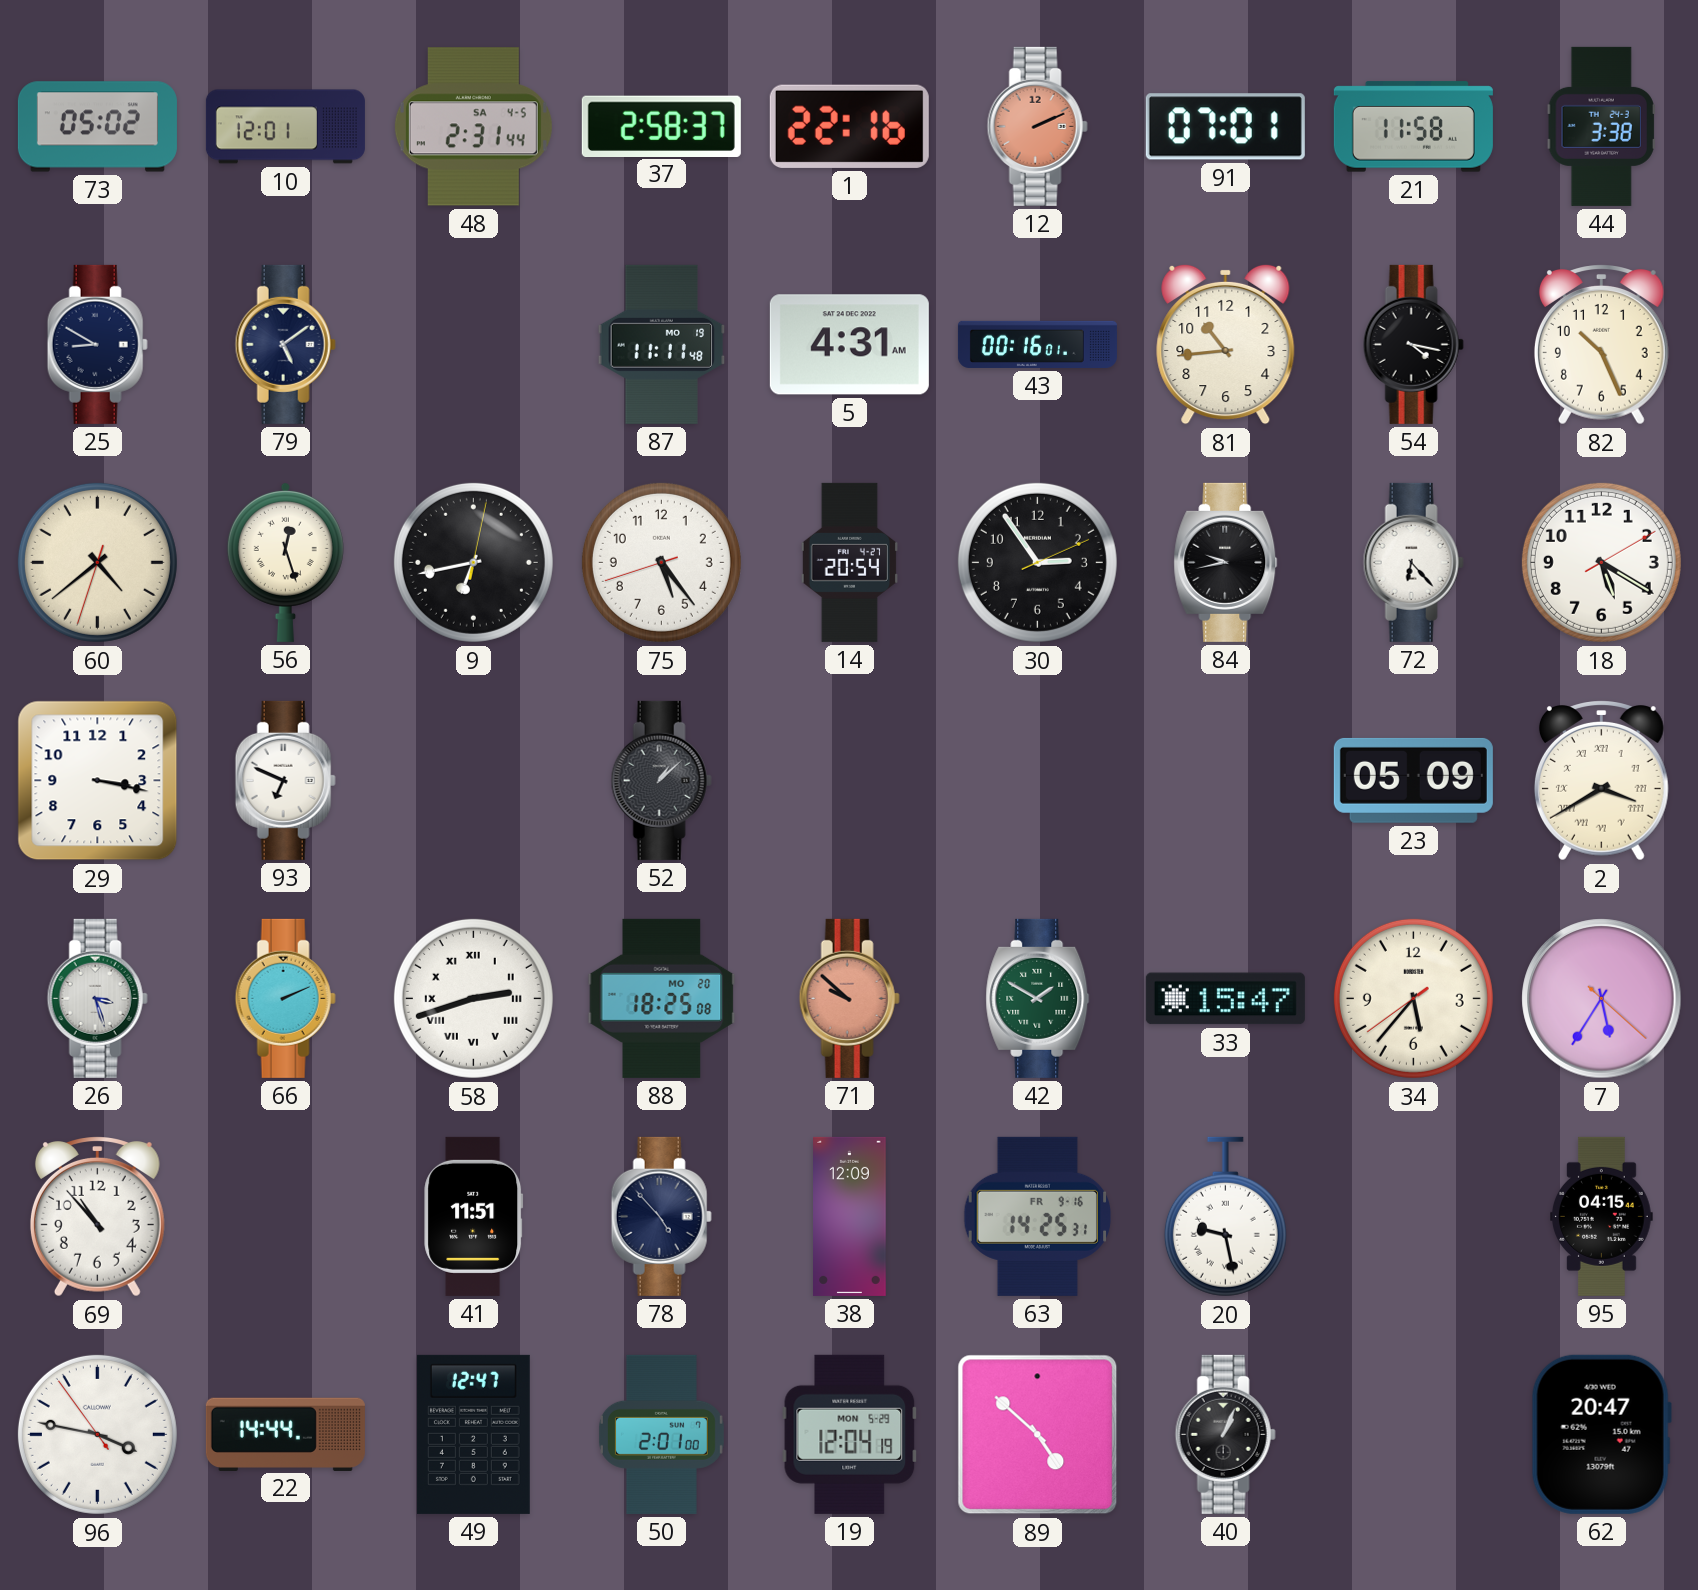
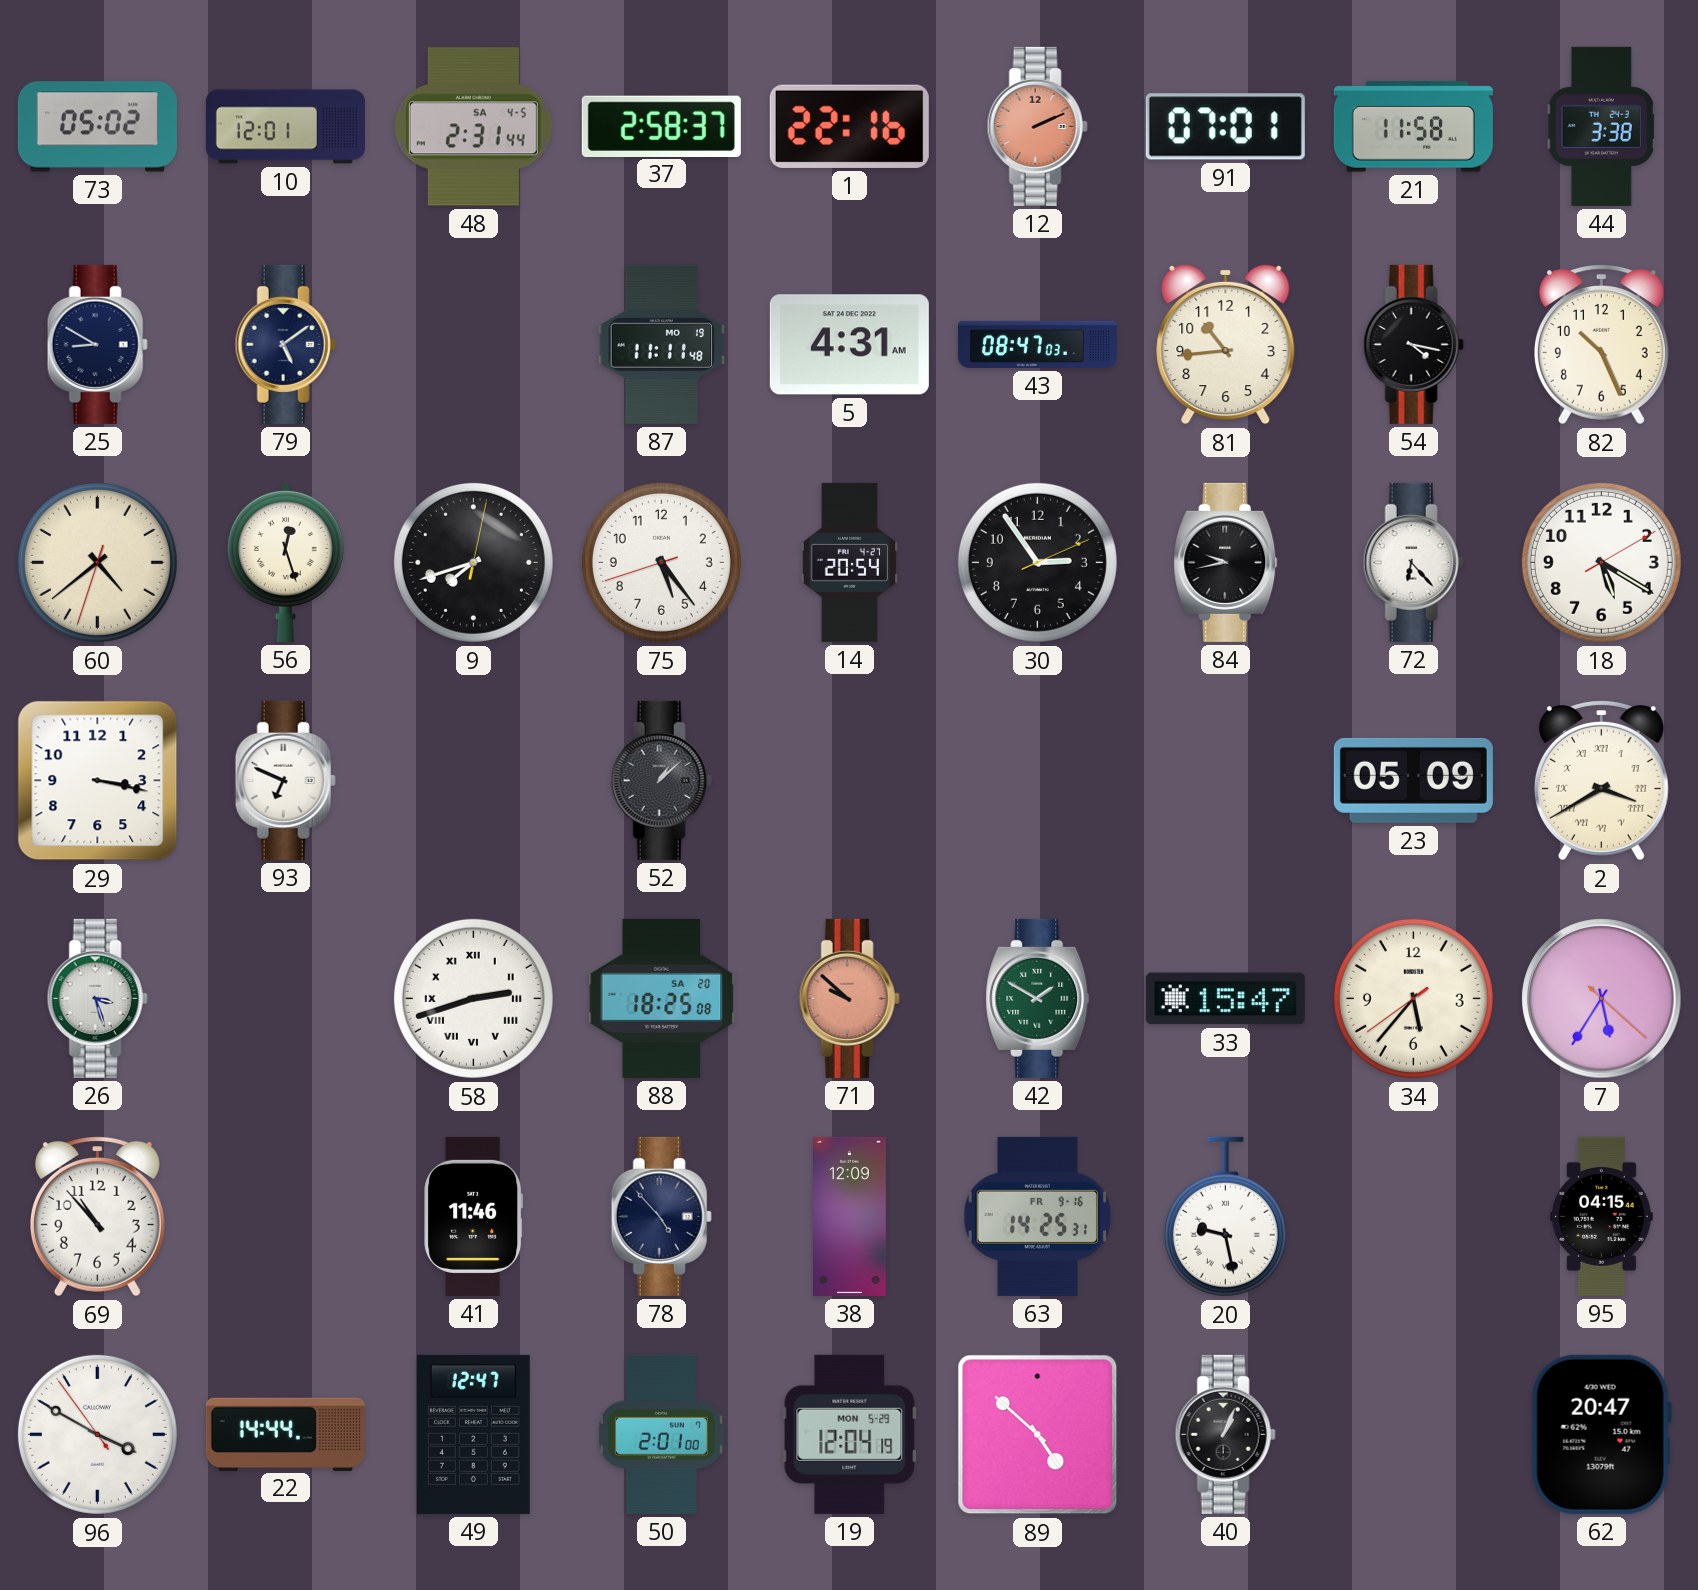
43: 00:16 -> 08:47 (1037, 344)
9: 6:43 -> 7:42 (473, 562)
66: 2:11 -> none (285, 998)
88 date: MO 20 -> SA 20 (662, 998)
41: 11:51 -> 11:46 (474, 1216)
96: 3:46 -> 3:49 (97, 1434)
